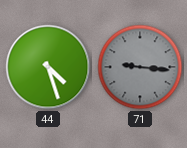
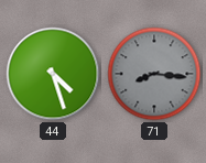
71: 9:16 -> 8:16 (154, 74)
